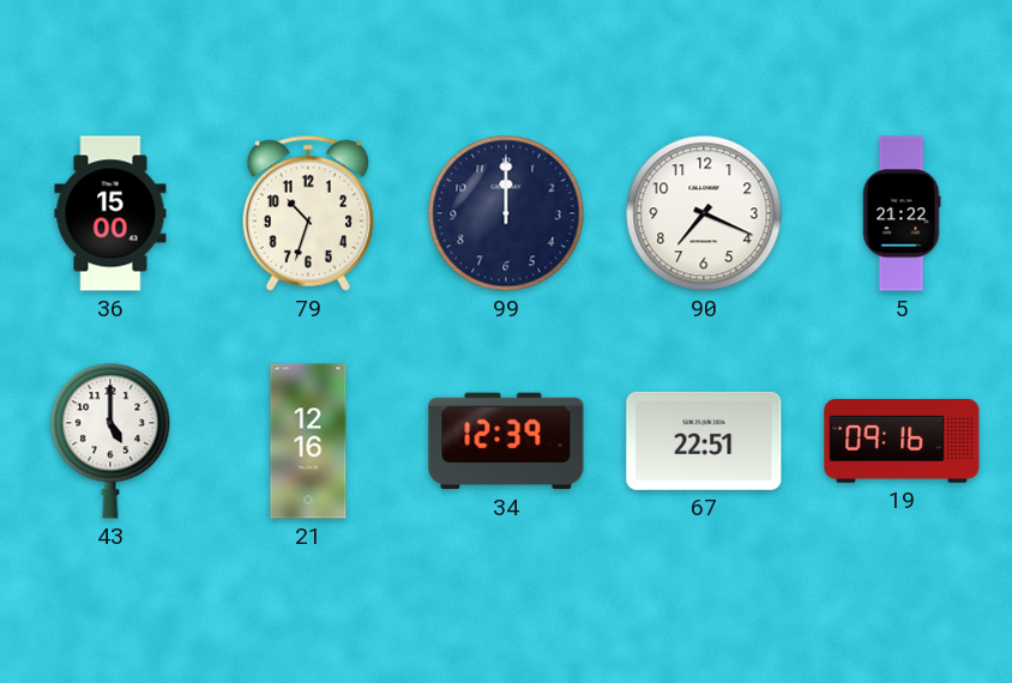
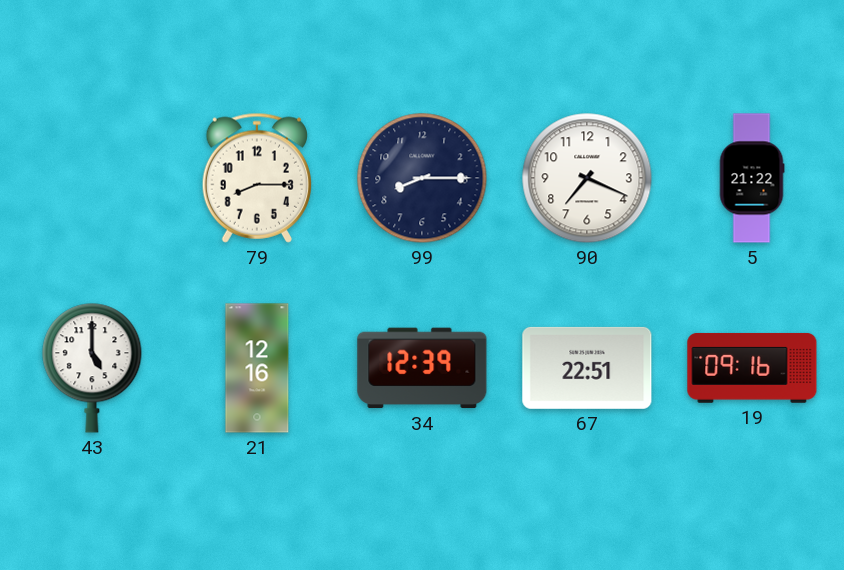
36: 15:00 -> none (110, 213)
79: 10:33 -> 8:15 (256, 178)
99: 12:00 -> 8:15 (422, 178)
